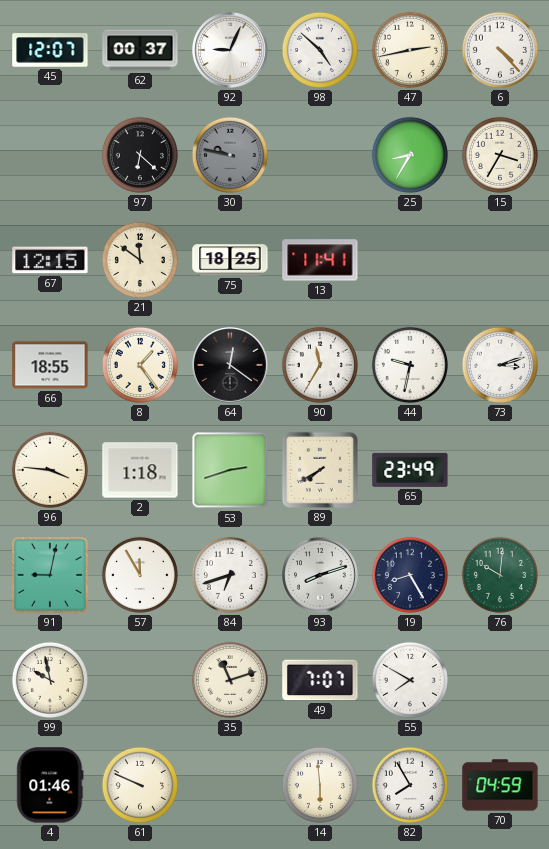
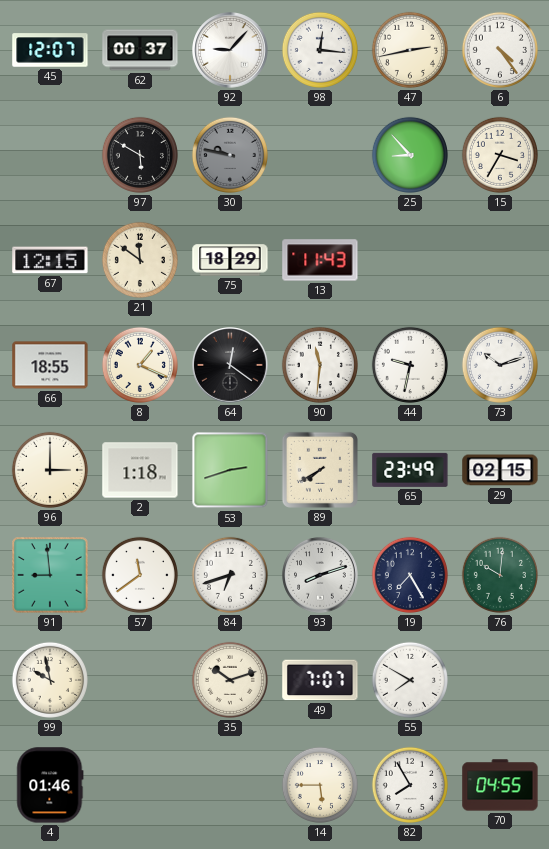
92: 9:04 -> 9:07 (230, 50)
98: 4:52 -> 12:16 (320, 50)
6: 4:23 -> 4:24 (500, 50)
97: 6:22 -> 5:50 (140, 155)
25: 8:35 -> 8:53 (410, 155)
75: 18:25 -> 18:29 (230, 260)
13: 11:41 -> 11:43 (320, 260)
8: 1:24 -> 1:19 (140, 365)
90: 11:35 -> 11:31 (320, 365)
73: 3:12 -> 10:12 (500, 365)
96: 3:46 -> 3:00 (50, 470)
29: none -> 02:15 (500, 470)
91: 9:02 -> 8:59 (50, 575)
57: 11:55 -> 11:39 (140, 575)
19: 8:25 -> 7:25 (410, 575)
35: 11:12 -> 10:12 (230, 680)
61: 9:49 -> none (140, 785)
14: 5:59 -> 5:45 (320, 785)
70: 04:59 -> 04:55 (500, 785)
